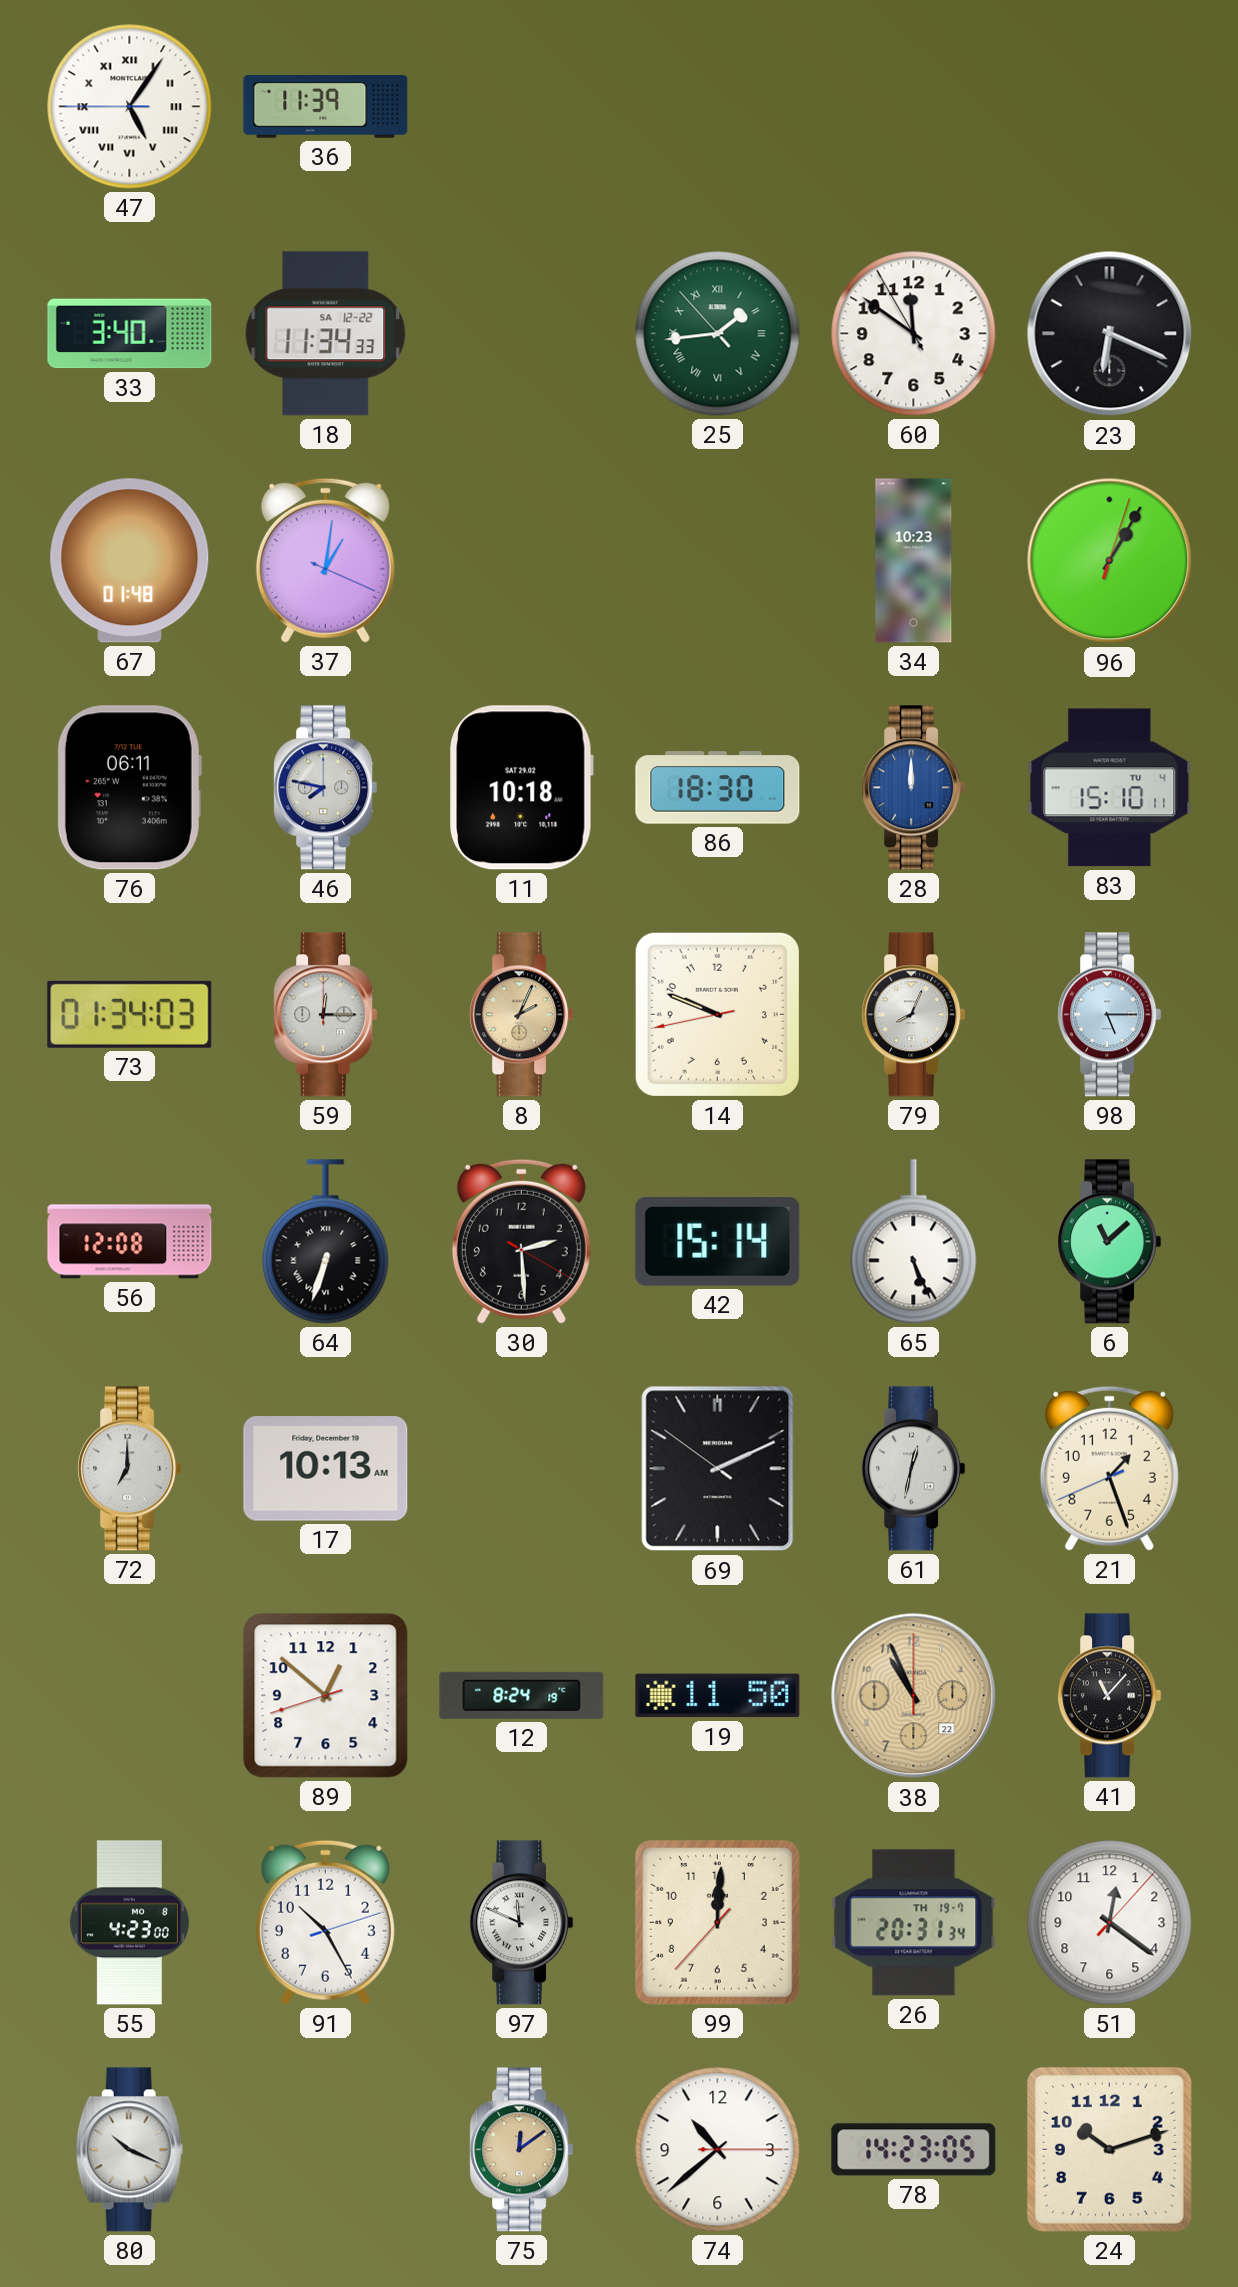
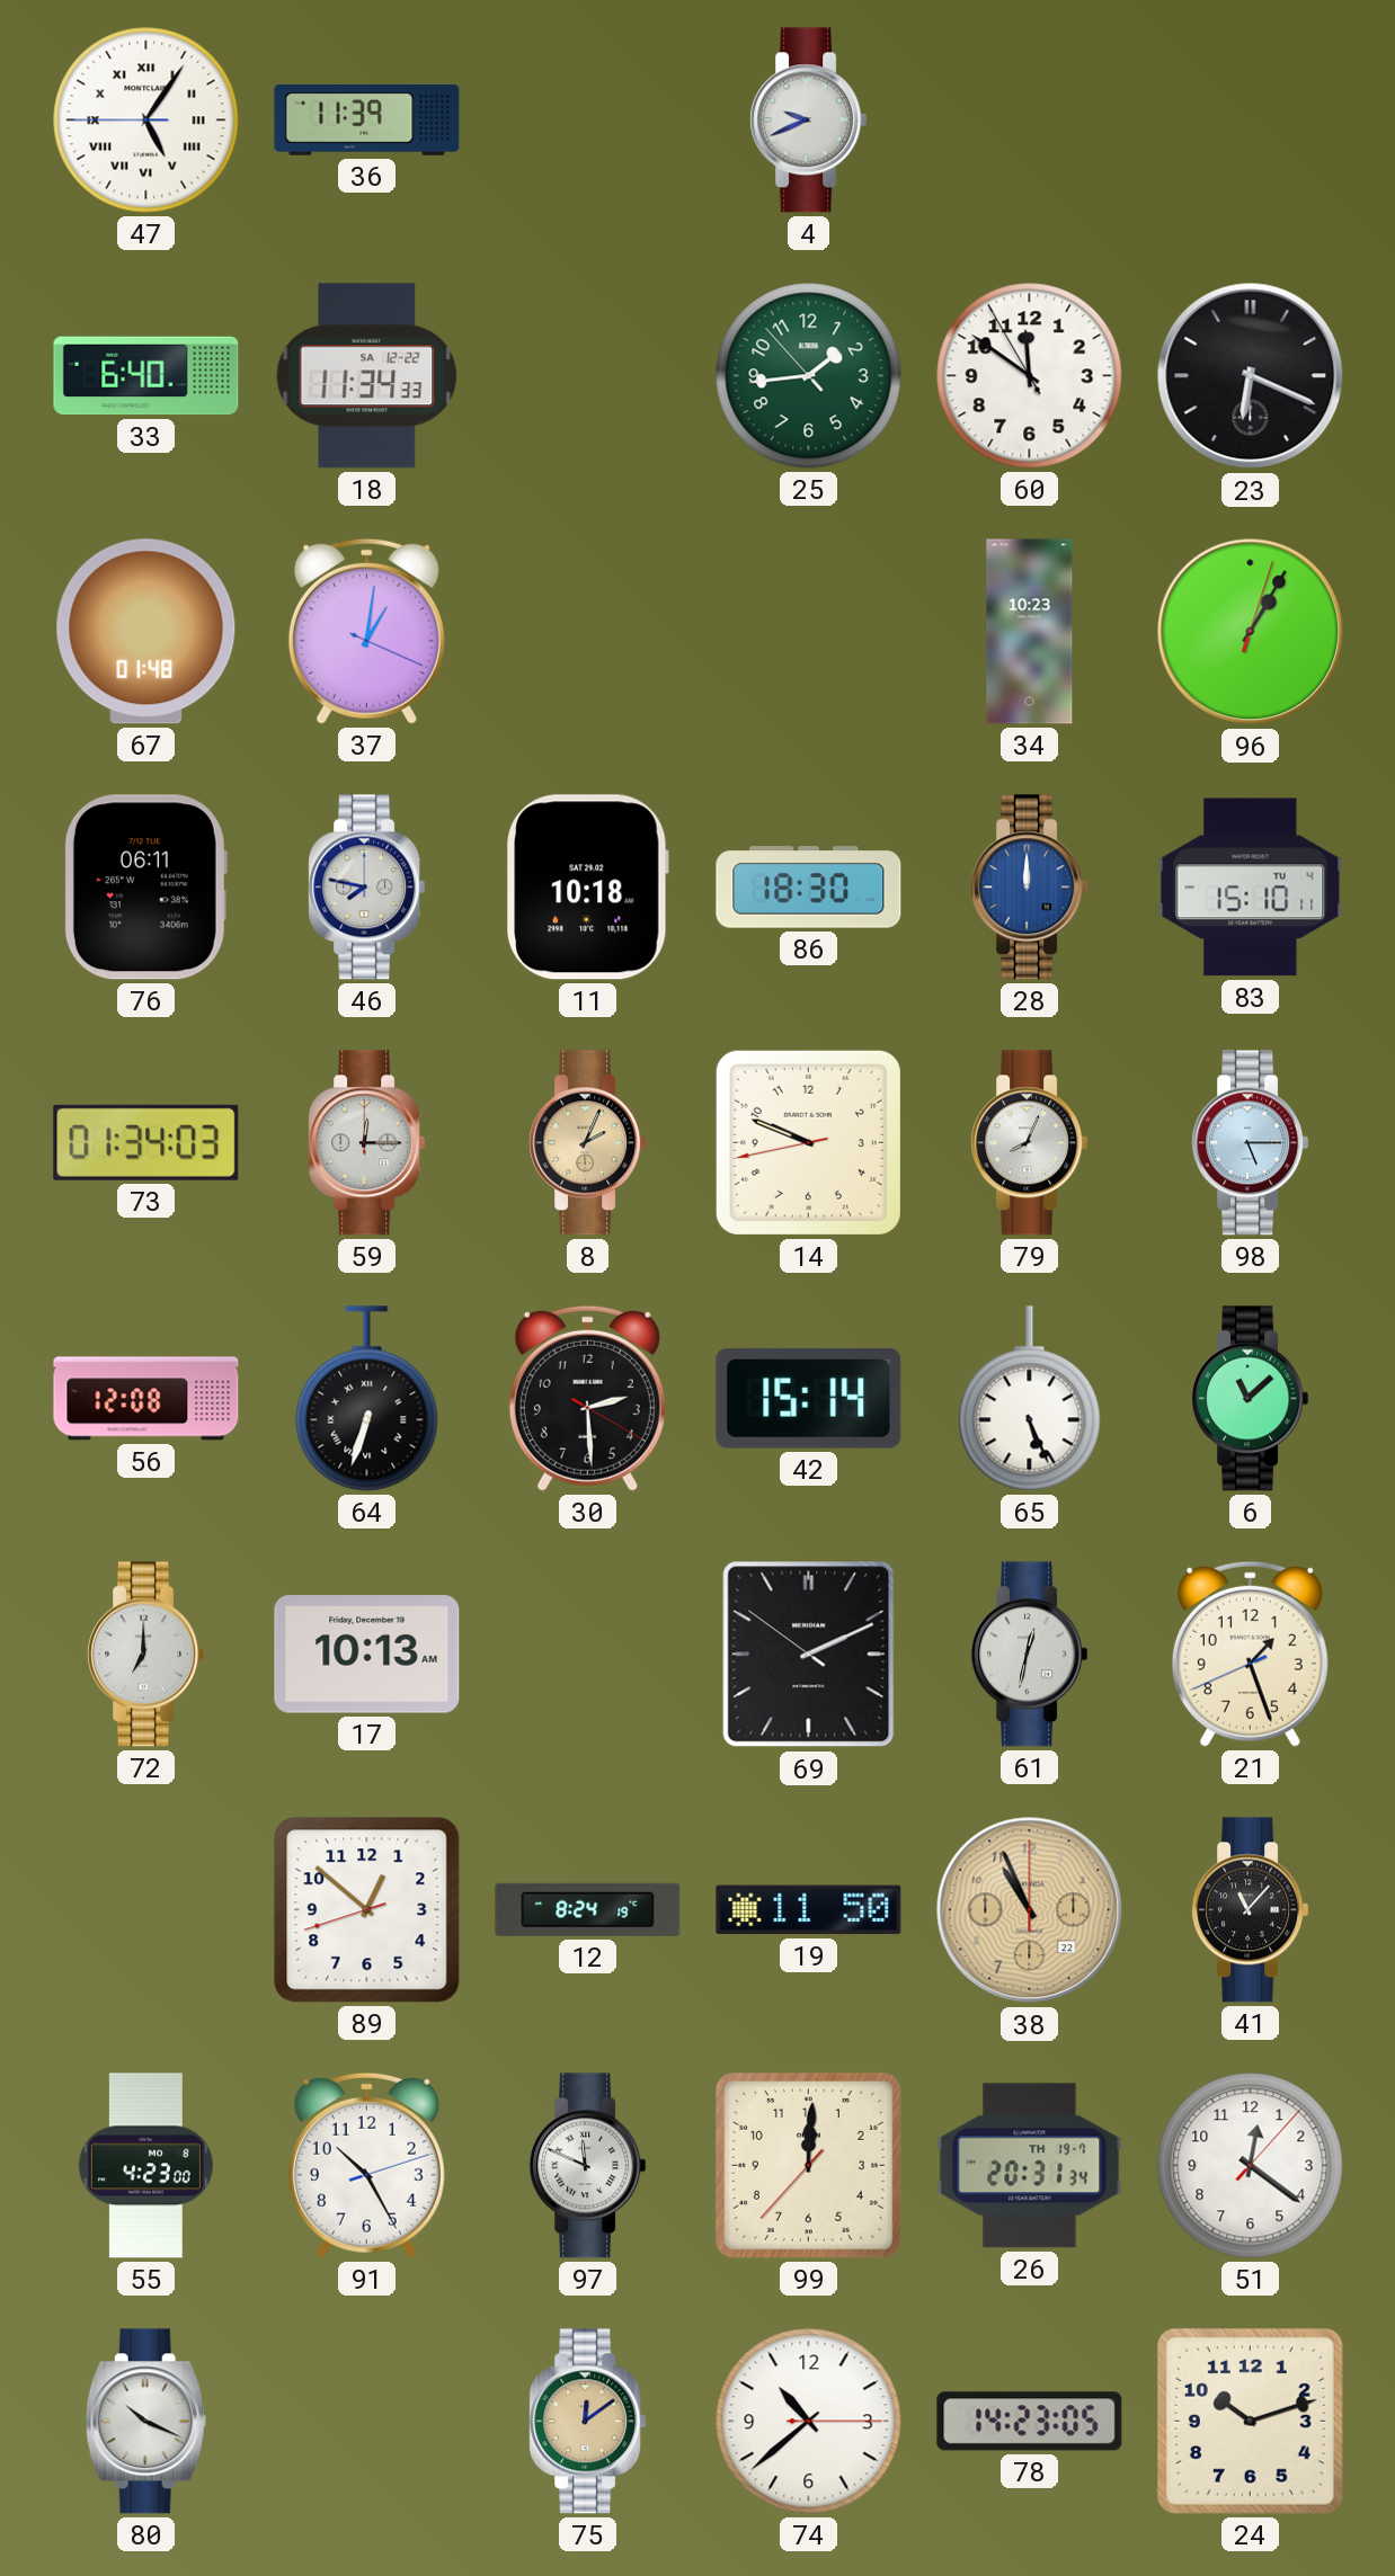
4: none -> 9:41 (809, 121)
33: 3:40 -> 6:40 (146, 376)
25 numerals: Roman -> Arabic (809, 376)
